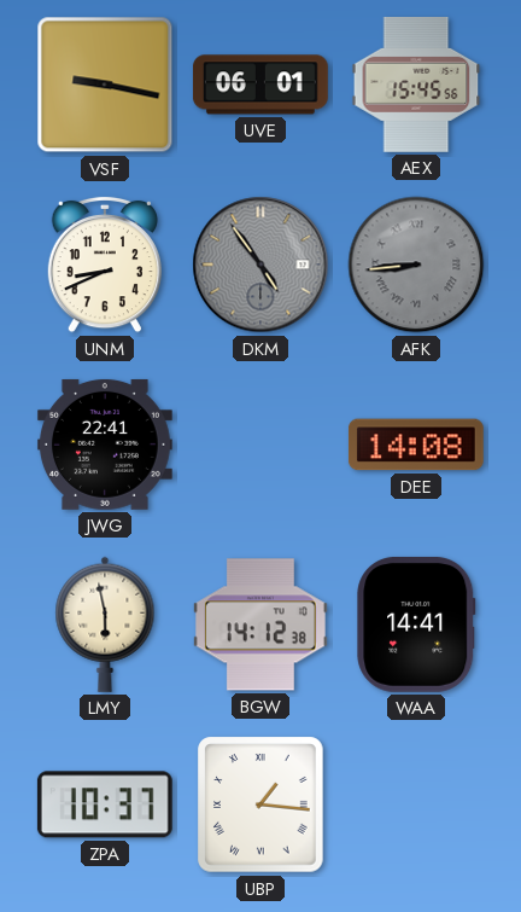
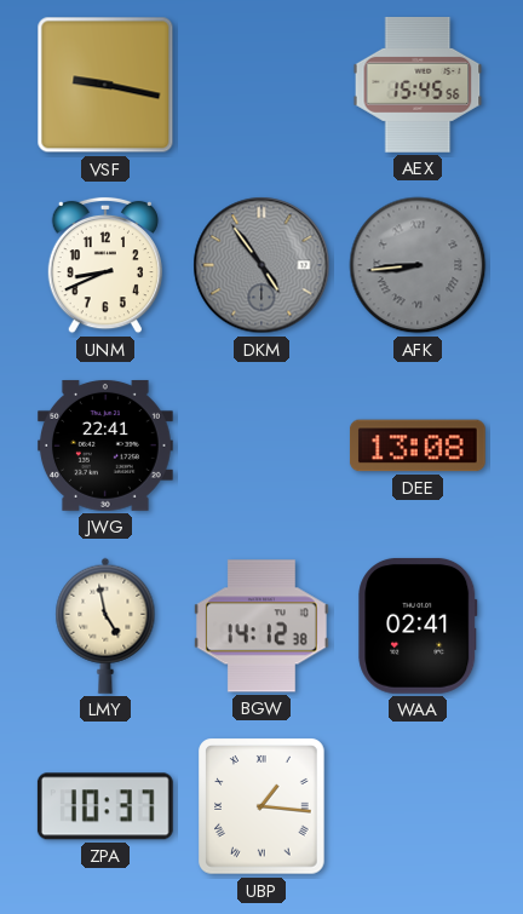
UVE: 06:01 -> none (260, 85)
DEE: 14:08 -> 13:08 (418, 445)
LMY: 5:58 -> 4:58 (105, 626)
WAA: 14:41 -> 02:41 (418, 626)
